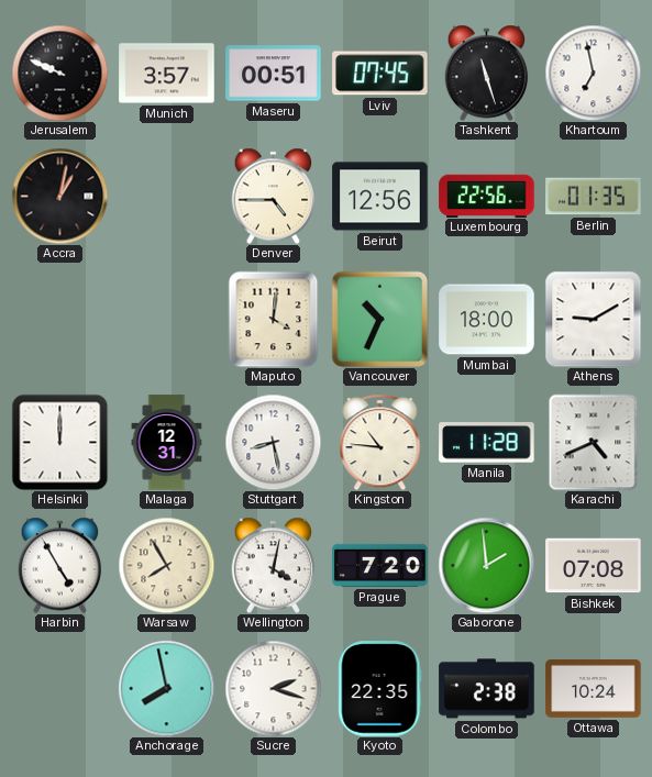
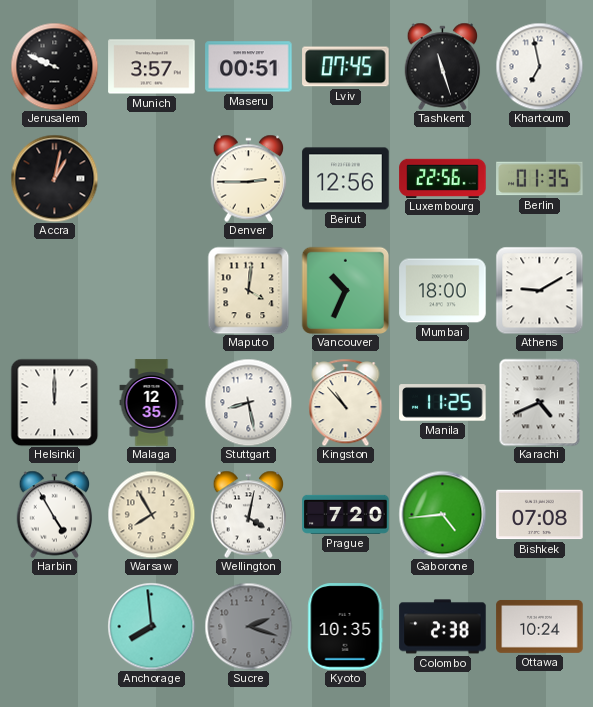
Denver: 4:45 -> 2:45 (249, 178)
Malaga: 12:31 -> 12:35 (152, 403)
Kingston: 10:46 -> 10:53 (346, 402)
Manila: 11:28 -> 11:25 (443, 403)
Gaborone: 1:59 -> 4:44 (442, 514)
Anchorage: 7:58 -> 7:59 (151, 626)
Sucre dial: white -> grey (248, 626)
Kyoto: 22:35 -> 10:35 (346, 627)
